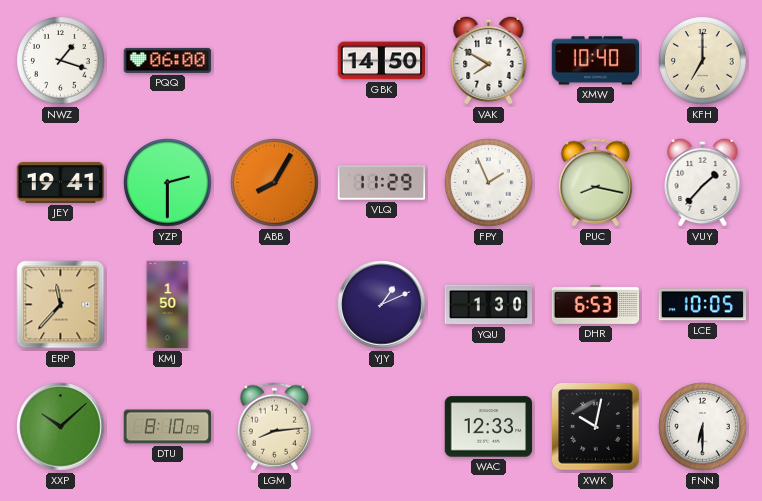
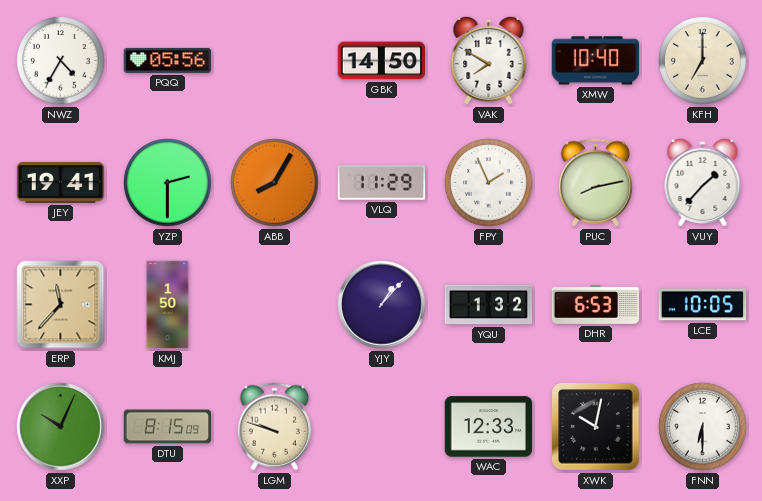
NWZ: 1:18 -> 4:35 (61, 61)
PQQ: 06:00 -> 05:56 (168, 60)
PUC: 8:17 -> 8:13 (595, 183)
YJY: 1:11 -> 1:07 (382, 305)
YQU: 1:30 -> 1:32 (489, 305)
XXP: 10:08 -> 10:04 (61, 427)
DTU: 8:10 -> 8:15 (168, 427)
LGM: 8:14 -> 9:48 (274, 427)
